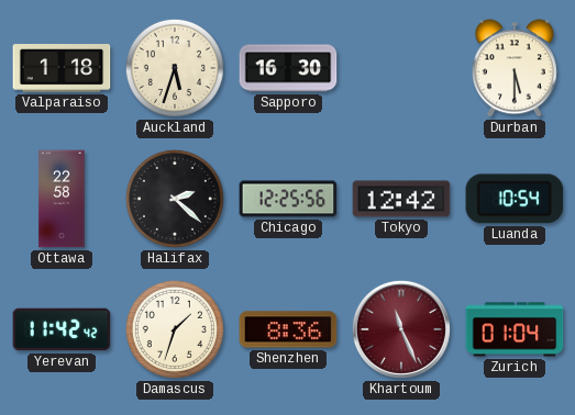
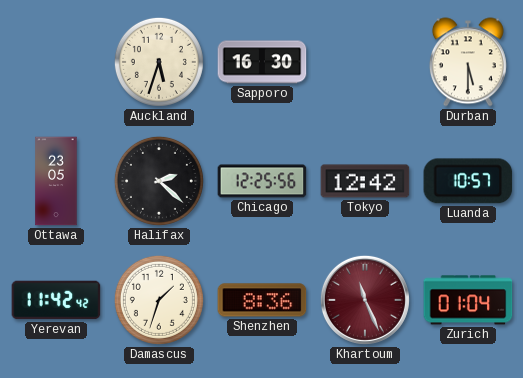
Valparaiso: 1:18 -> none (62, 69)
Ottawa: 22:58 -> 23:05 (56, 181)
Luanda: 10:54 -> 10:57 (468, 181)
